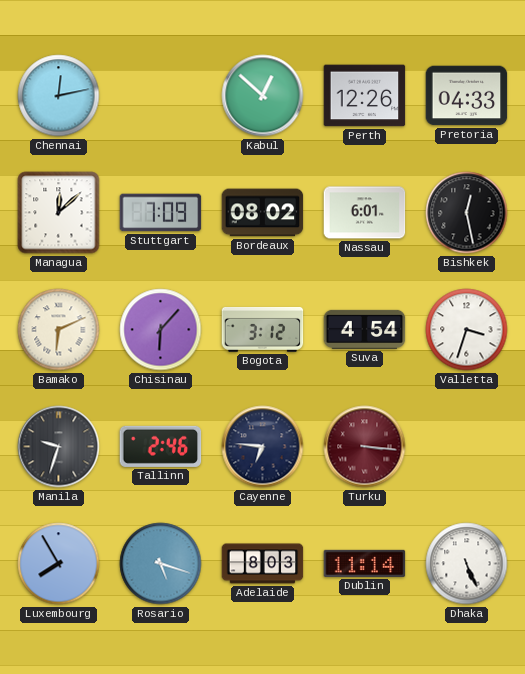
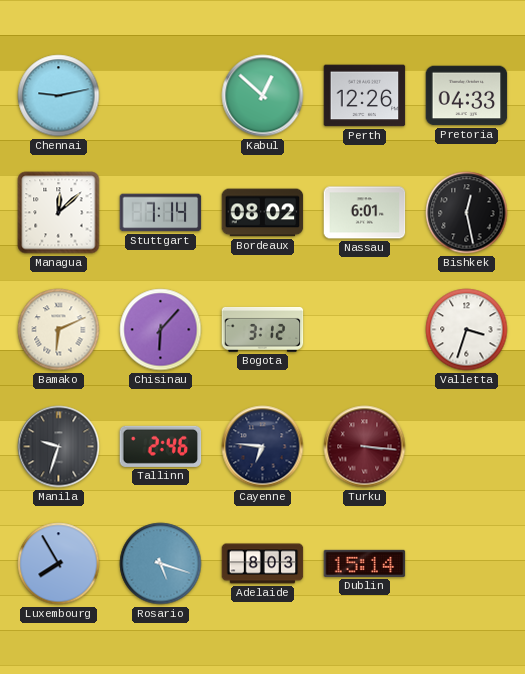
Chennai: 12:13 -> 9:13 (59, 96)
Stuttgart: 7:09 -> 7:14 (161, 213)
Suva: 4:54 -> none (365, 329)
Dublin: 11:14 -> 15:14 (365, 563)
Dhaka: 5:26 -> none (467, 564)
